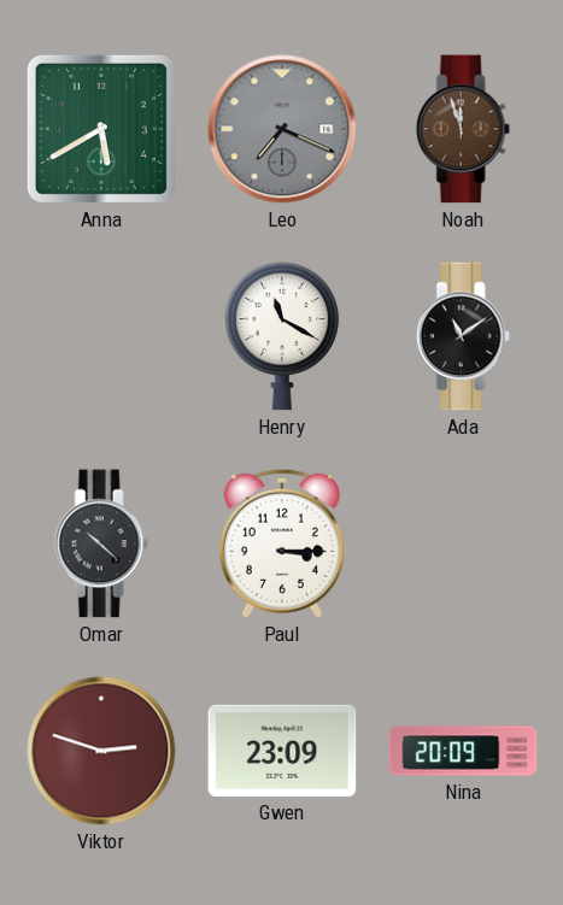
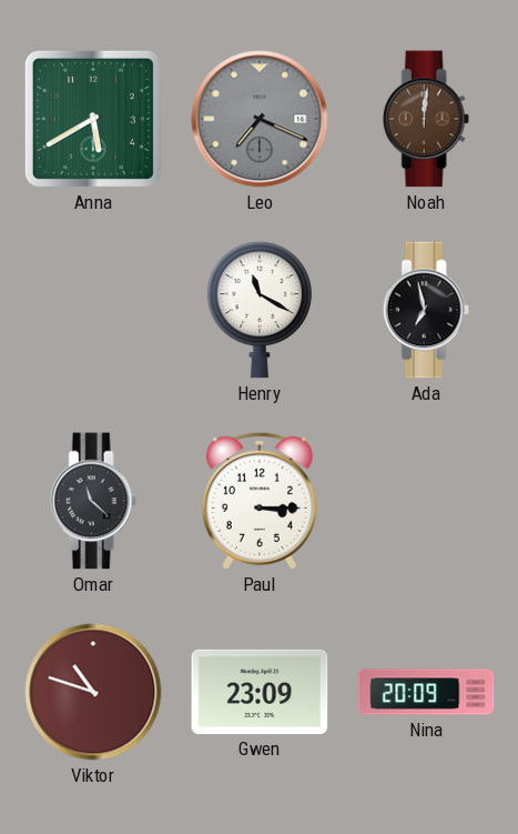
Noah: 11:57 -> 12:01 (426, 119)
Ada: 11:09 -> 6:58 (426, 310)
Omar: 10:22 -> 11:22 (93, 501)
Viktor: 2:48 -> 10:48 (93, 692)
